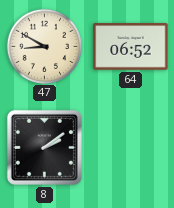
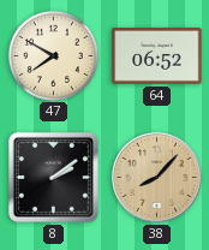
47: 8:50 -> 7:50 (53, 55)
38: none -> 8:07 (157, 178)
